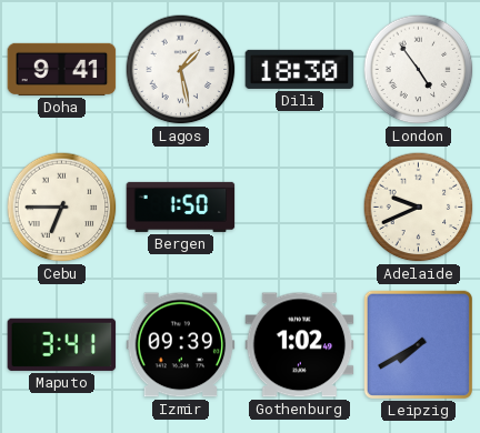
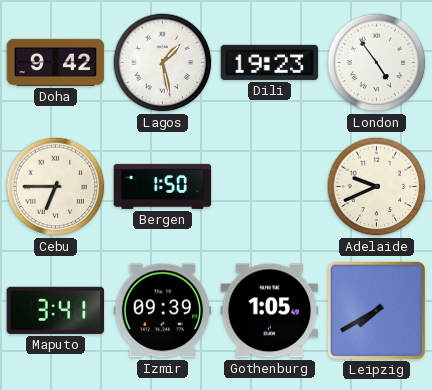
Doha: 9:41 -> 9:42 (56, 62)
Dili: 18:30 -> 19:23 (270, 62)
Gothenburg: 1:02 -> 1:05 (270, 311)
